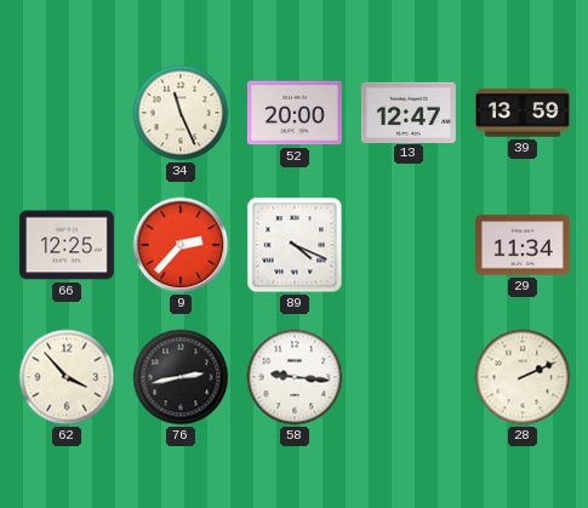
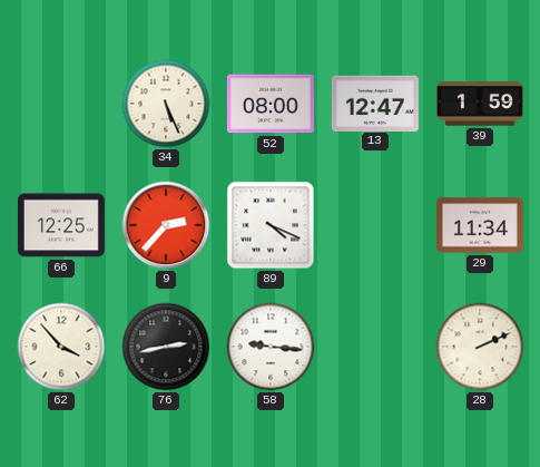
34: 11:26 -> 5:26 (166, 104)
52: 20:00 -> 08:00 (271, 104)
39: 13:59 -> 1:59 (480, 104)
